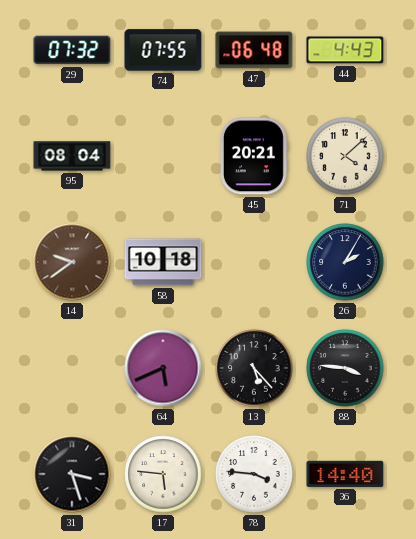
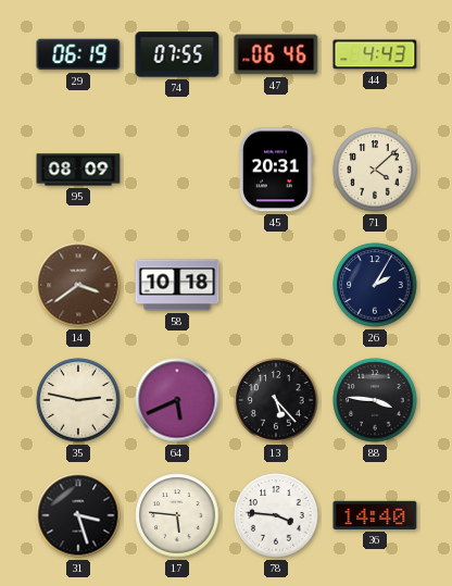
29: 07:32 -> 06:19 (78, 54)
47: 06:48 -> 06:46 (276, 54)
95: 08:04 -> 08:09 (78, 170)
45: 20:21 -> 20:31 (275, 170)
14: 9:39 -> 3:39 (78, 285)
35: none -> 2:47 (78, 400)
